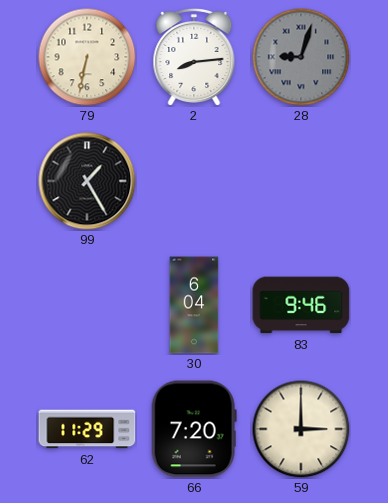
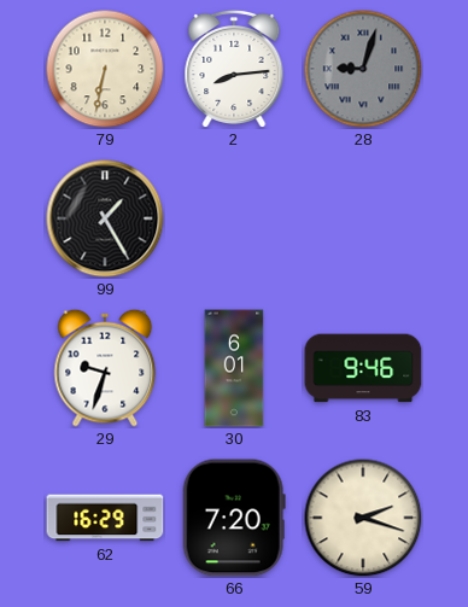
29: none -> 9:33 (105, 368)
30: 6:04 -> 6:01 (234, 368)
62: 11:29 -> 16:29 (105, 518)
59: 3:00 -> 2:18 (363, 518)
